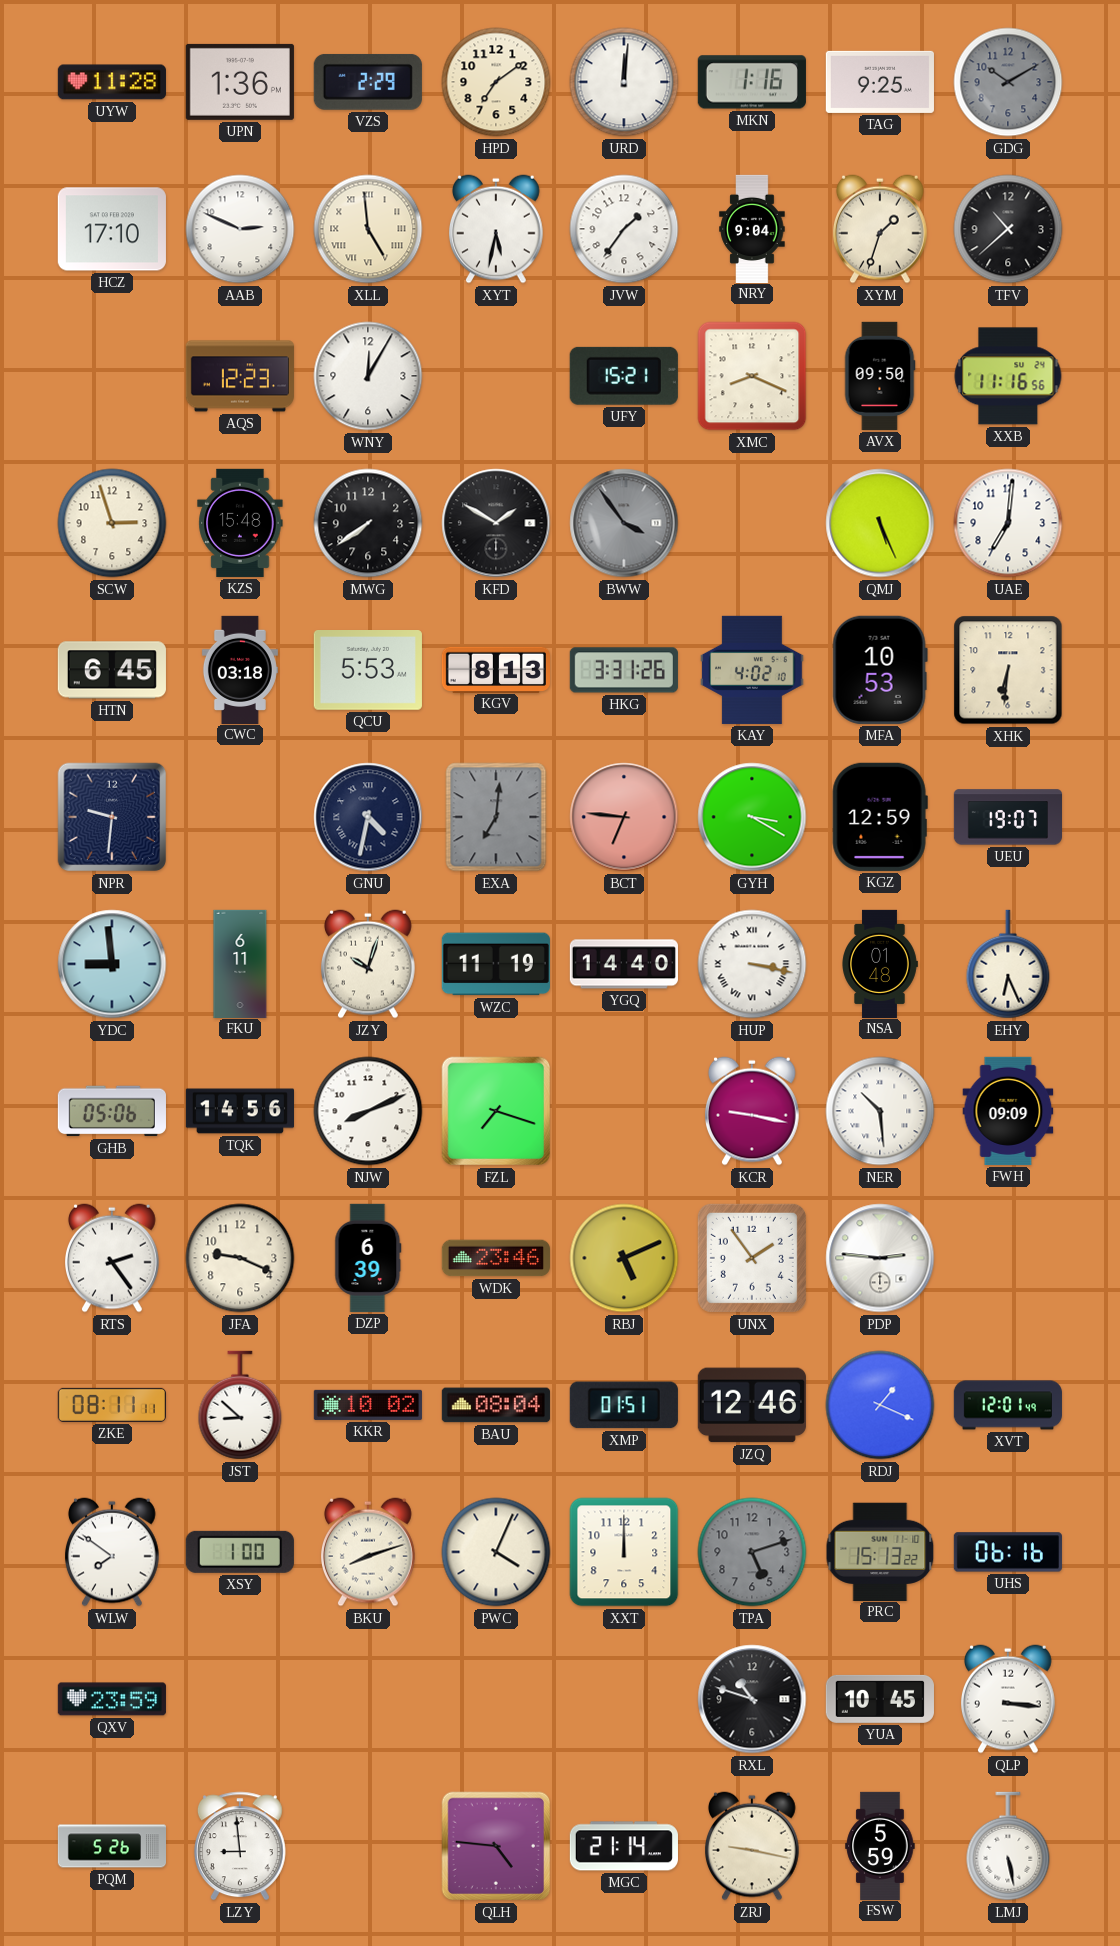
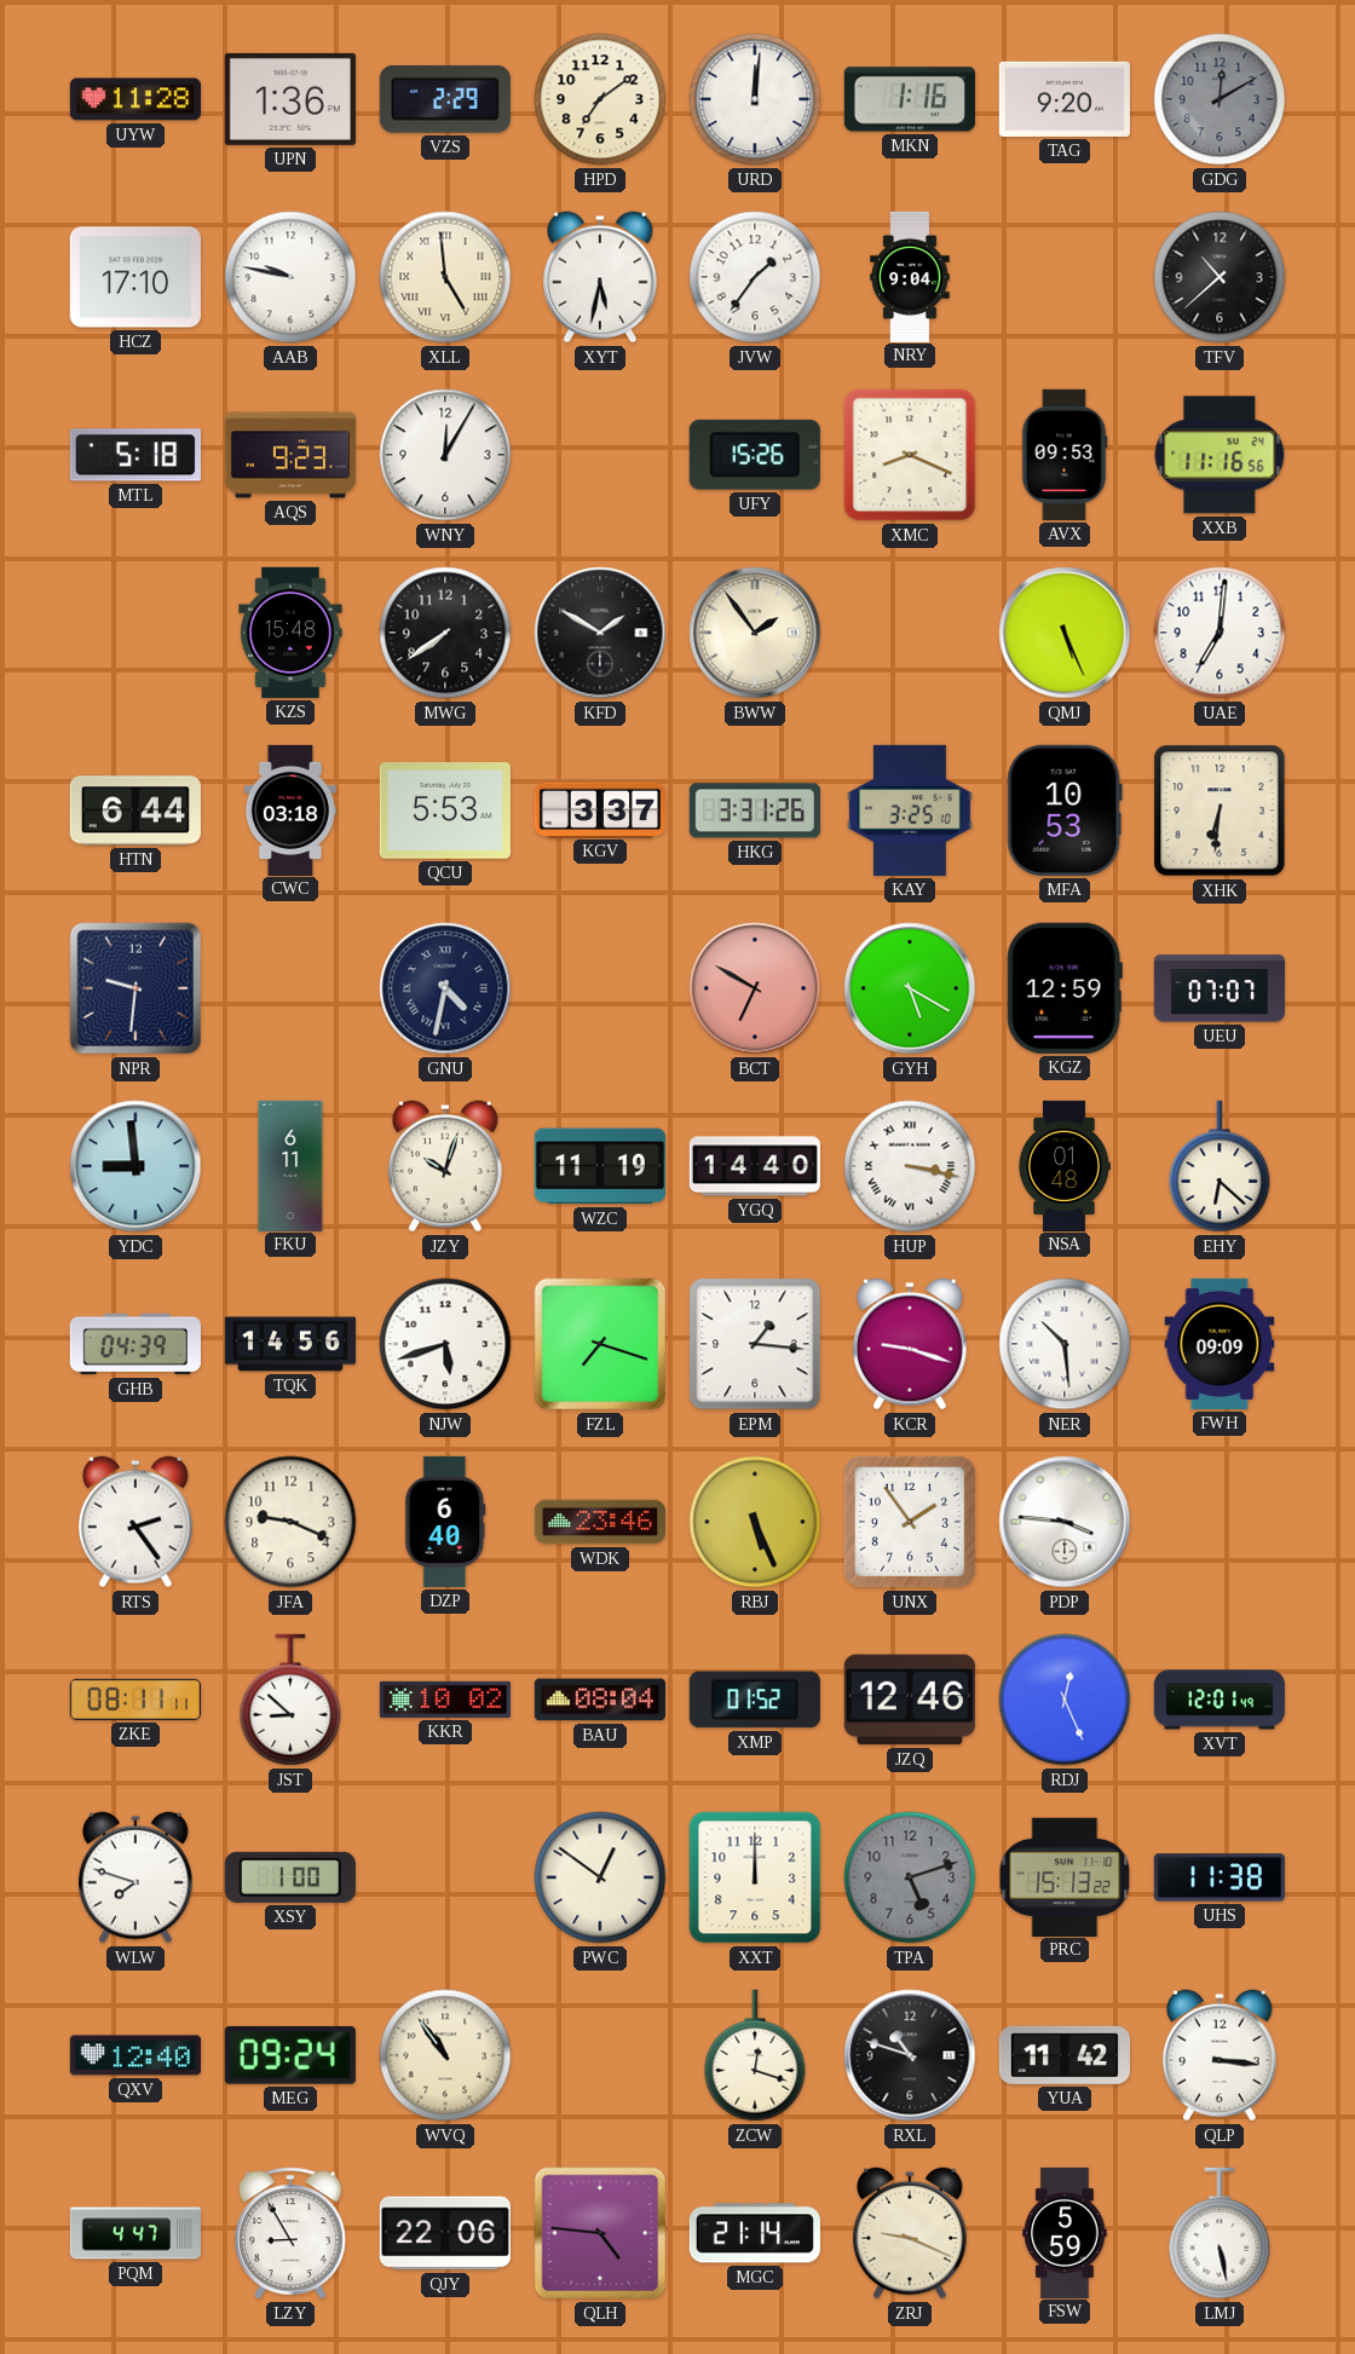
TAG: 9:25 -> 9:20 (1065, 99)
GDG: 10:10 -> 12:10 (1219, 99)
AAB: 2:49 -> 9:47 (290, 277)
XYM: 1:33 -> none (881, 229)
MTL: none -> 5:18 (135, 455)
AQS: 12:23 -> 9:23 (290, 455)
UFY: 15:21 -> 15:26 (755, 455)
AVX: 09:50 -> 09:53 (1065, 455)
SCW: 2:57 -> none (112, 523)
BWW: 3:54 -> 1:54 (755, 633)
BWW dial: grey -> cream (755, 633)
HTN: 6:45 -> 6:44 (135, 810)
KGV: 8:13 -> 3:37 (600, 809)
KAY: 4:02 -> 3:25 (910, 810)
EXA: 7:01 -> none (496, 817)
BCT: 6:46 -> 6:50 (755, 988)
GYH: 3:20 -> 5:20 (910, 988)
UEU: 19:07 -> 07:07 (1218, 988)
EHY: 6:26 -> 6:22 (1219, 1166)
GHB: 05:06 -> 04:39 (135, 1344)
NJW: 8:11 -> 5:42 (445, 1344)
EPM: none -> 1:16 (755, 1344)
KCR: 9:17 -> 9:18 (911, 1344)
DZP: 6:39 -> 6:40 (445, 1522)
RBJ: 5:11 -> 5:26 (755, 1522)
PDP: 2:46 -> 3:46 (1065, 1522)
XMP: 01:51 -> 01:52 (755, 1700)
RDJ: 1:19 -> 12:26 (1065, 1700)
WLW: 7:51 -> 7:48 (137, 1877)
BKU: 8:12 -> none (369, 1552)
PWC: 4:04 -> 12:51 (600, 1877)
UHS: 06:16 -> 11:38 (1219, 1877)
QXV: 23:59 -> 12:40 (135, 2055)
MEG: none -> 09:24 (290, 2055)
WVQ: none -> 10:54 (445, 2055)
ZCW: none -> 12:18 (755, 2055)
YUA: 10:45 -> 11:42 (1065, 2055)
PQM: 5:26 -> 4:47 (134, 2233)
LZY: 8:59 -> 8:55 (290, 2233)
QJY: none -> 22:06 (445, 2233)
ZRJ: 9:17 -> 9:19 (911, 2233)
